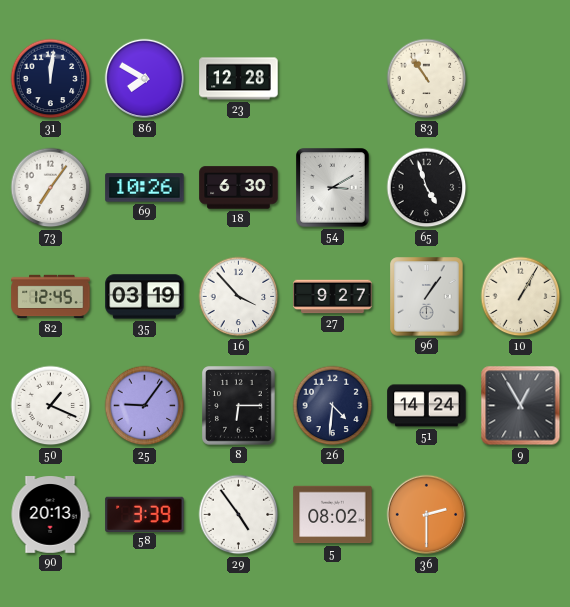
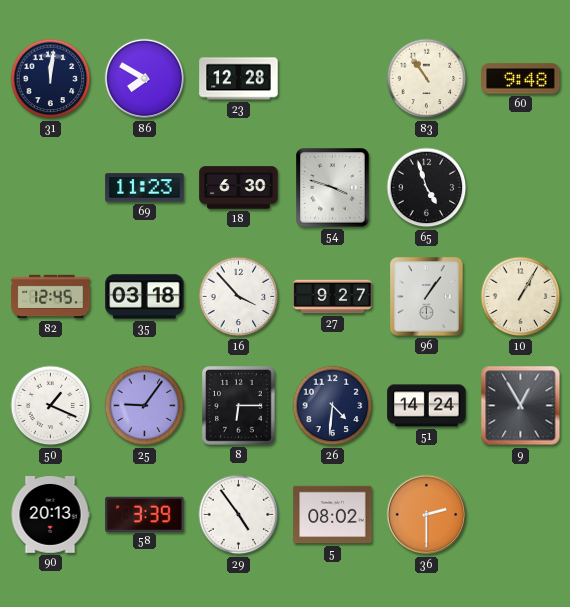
60: none -> 9:48 (521, 79)
73: 7:06 -> none (51, 188)
69: 10:26 -> 11:23 (145, 188)
54: 3:10 -> 3:48 (333, 188)
35: 03:19 -> 03:18 (145, 297)
